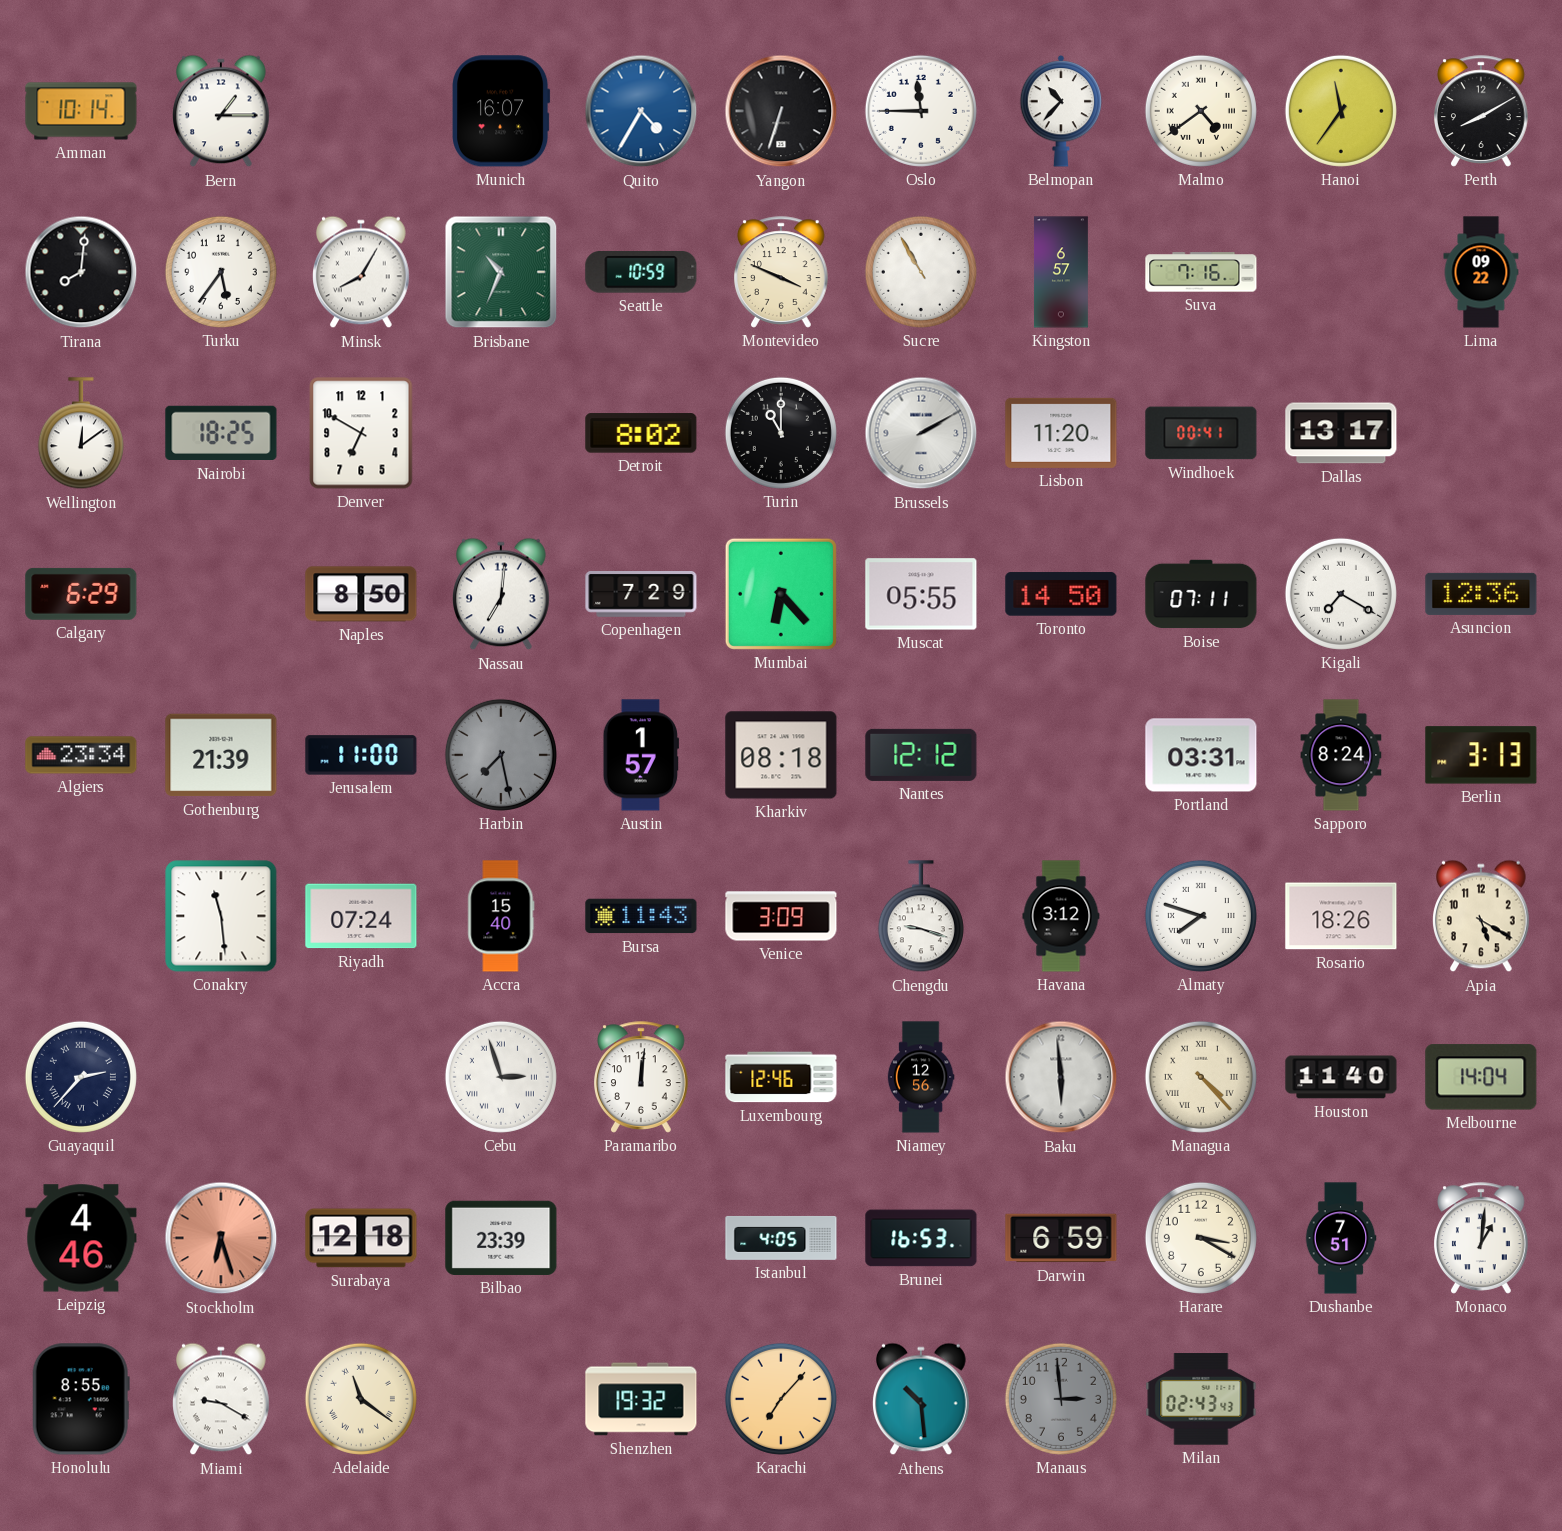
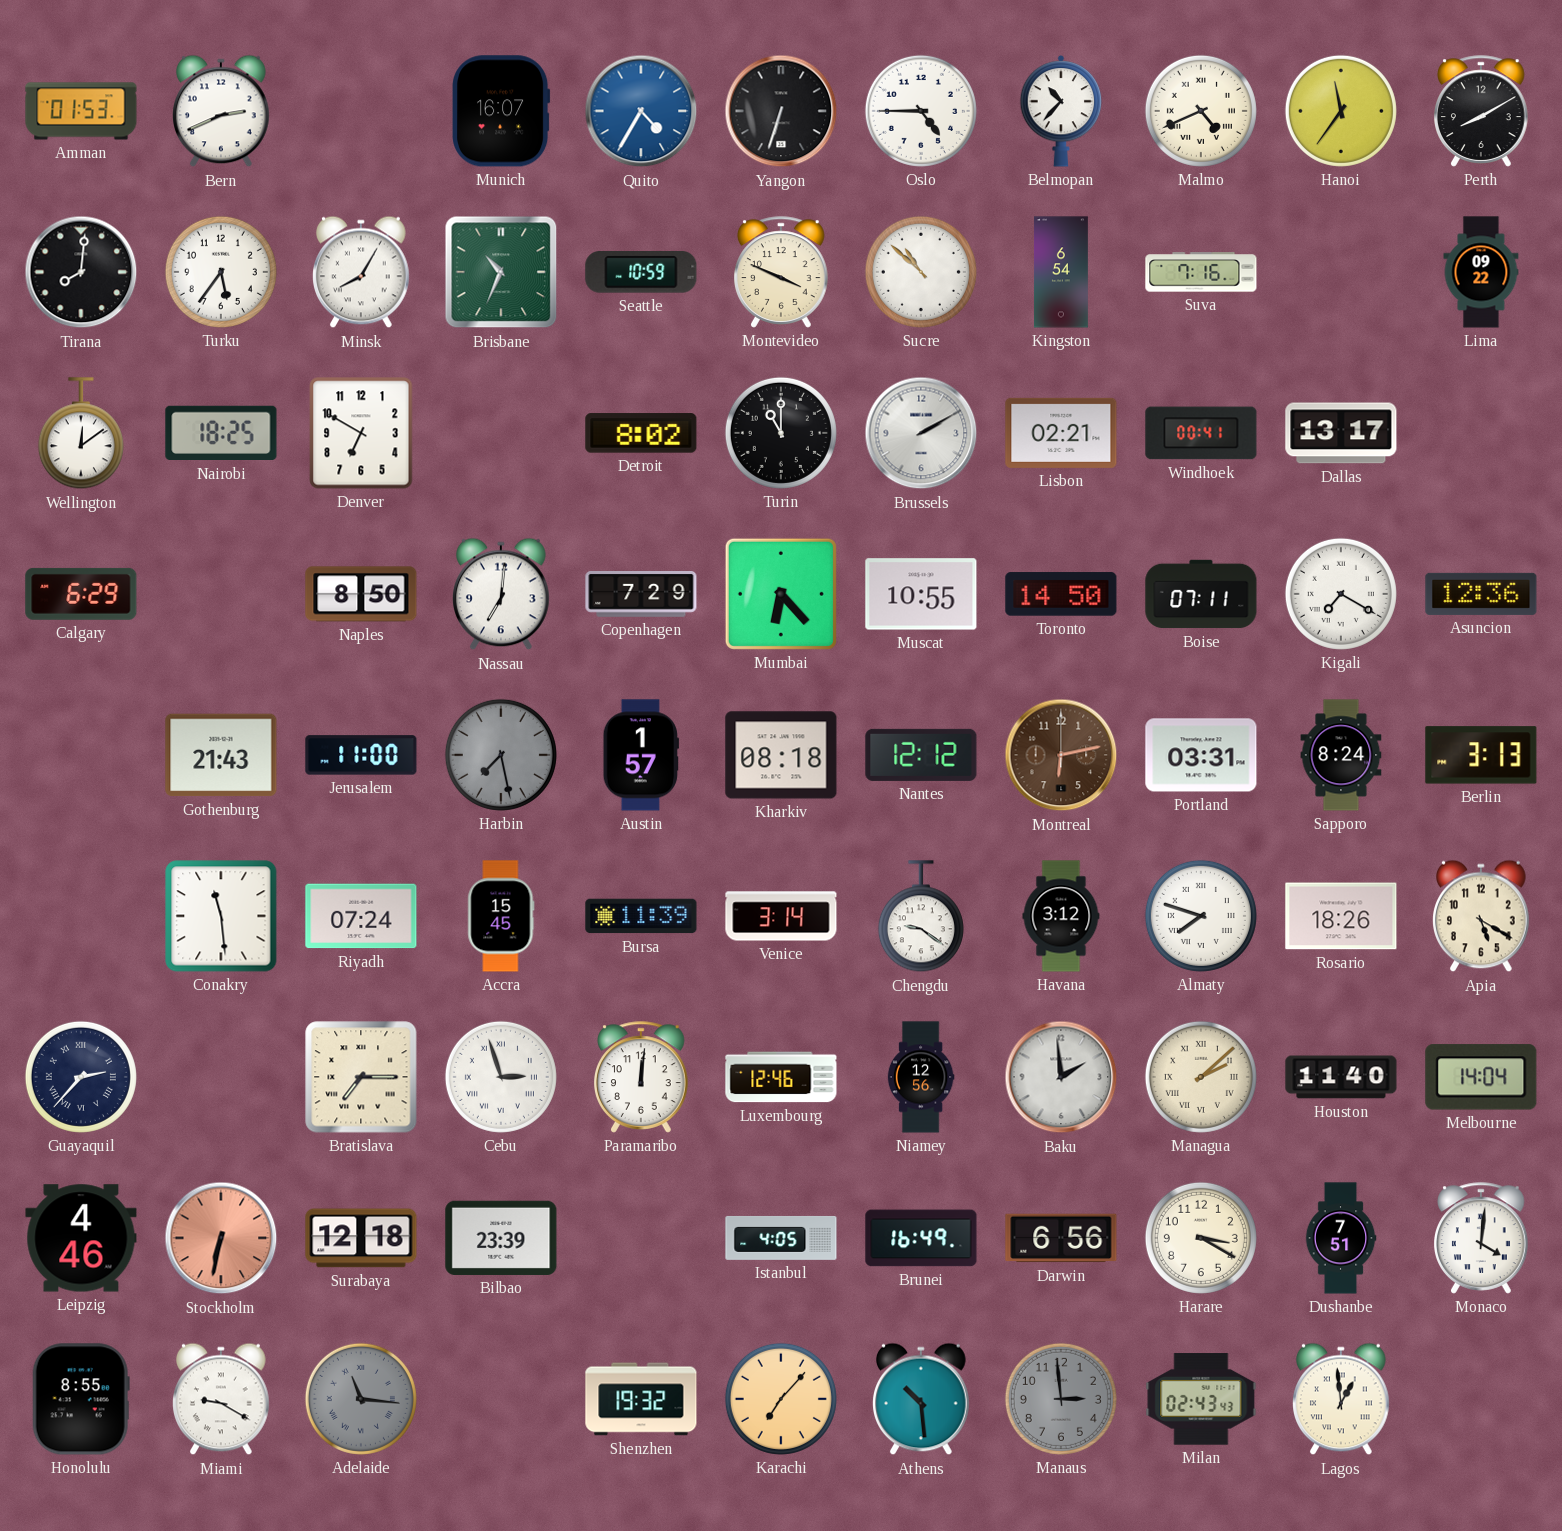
Amman: 10:14 -> 01:53 (81, 111)
Bern: 1:15 -> 2:41 (222, 111)
Oslo: 11:45 -> 4:45 (921, 111)
Malmo: 4:39 -> 4:41 (1201, 111)
Sucre: 10:55 -> 10:52 (921, 272)
Kingston: 6:57 -> 6:54 (1061, 272)
Lisbon: 11:20 -> 02:21 (1061, 433)
Muscat: 05:55 -> 10:55 (921, 594)
Algiers: 23:34 -> none (81, 755)
Gothenburg: 21:39 -> 21:43 (221, 755)
Montreal: none -> 6:13 (1061, 755)
Accra: 15:40 -> 15:45 (501, 916)
Bursa: 11:43 -> 11:39 (641, 916)
Venice: 3:09 -> 3:14 (781, 916)
Chengdu: 9:18 -> 9:21 (921, 917)
Bratislava: none -> 7:15 (361, 1077)
Baku: 5:59 -> 1:59 (1061, 1077)
Managua: 4:23 -> 2:08 (1201, 1077)
Stockholm: 6:27 -> 6:32 (221, 1238)
Brunei: 16:53 -> 16:49 (921, 1238)
Darwin: 6:59 -> 6:56 (1061, 1238)
Monaco: 1:01 -> 4:01 (1482, 1238)
Adelaide: 11:21 -> 11:16 (361, 1399)
Adelaide dial: cream -> grey (361, 1399)
Lagos: none -> 12:59 (1342, 1399)
